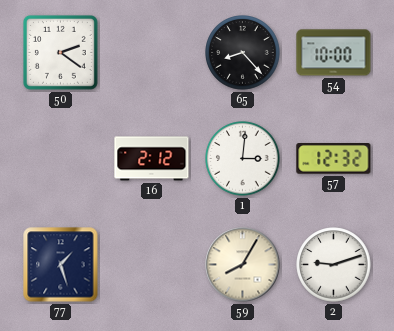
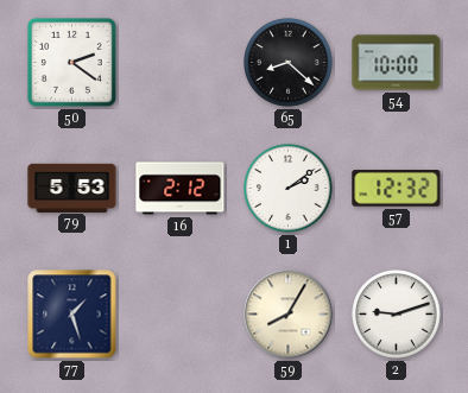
65: 8:23 -> 8:22 (289, 63)
79: none -> 5:53 (72, 188)
1: 3:01 -> 2:09 (289, 189)
